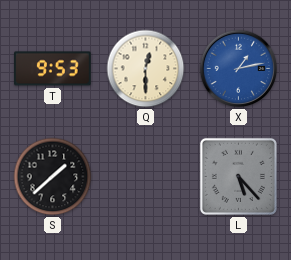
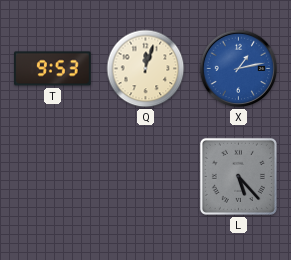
Q: 12:30 -> 12:03 (146, 69)
S: 1:38 -> none (53, 177)
